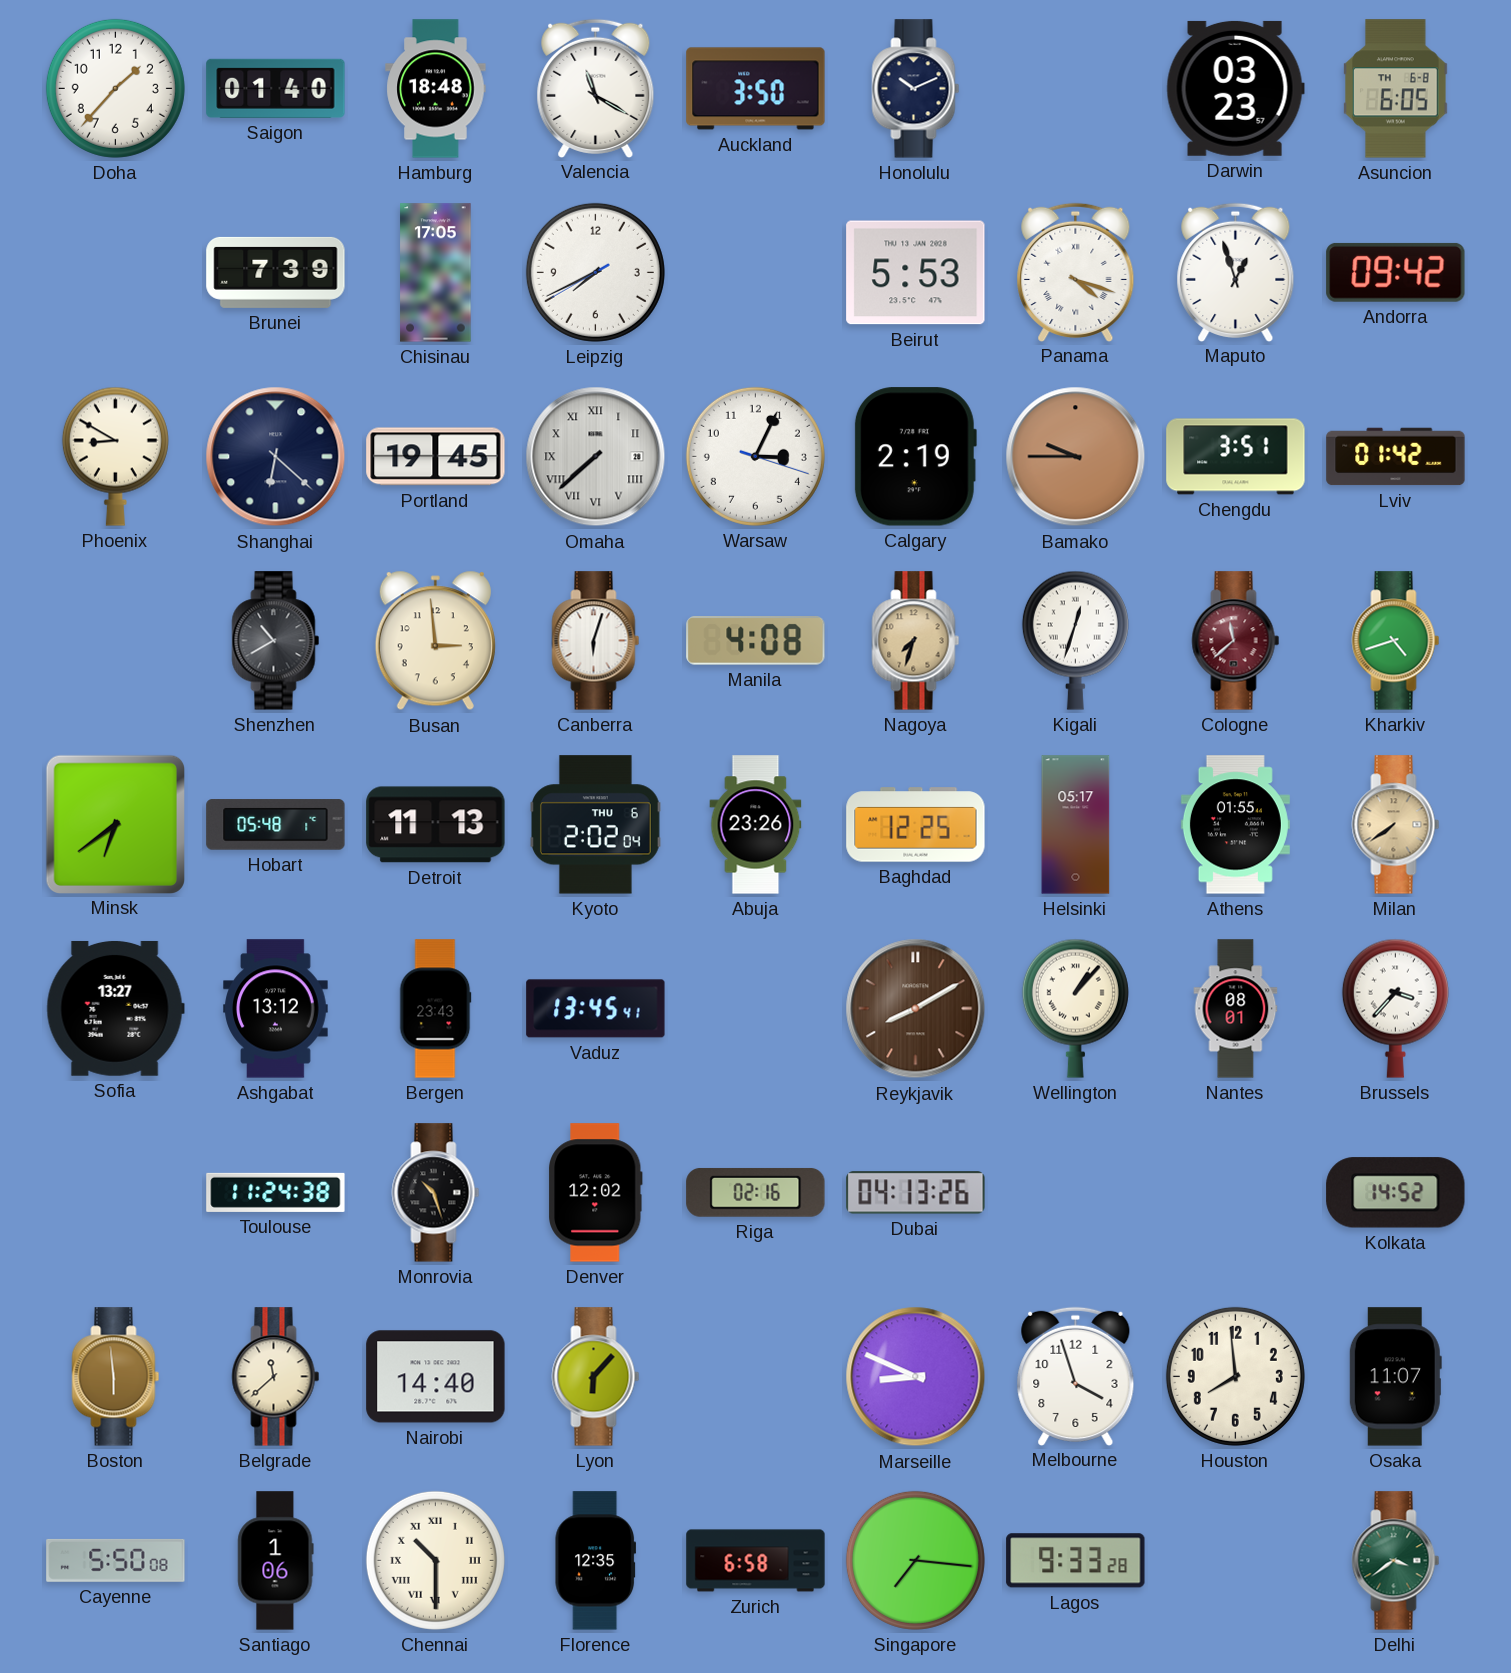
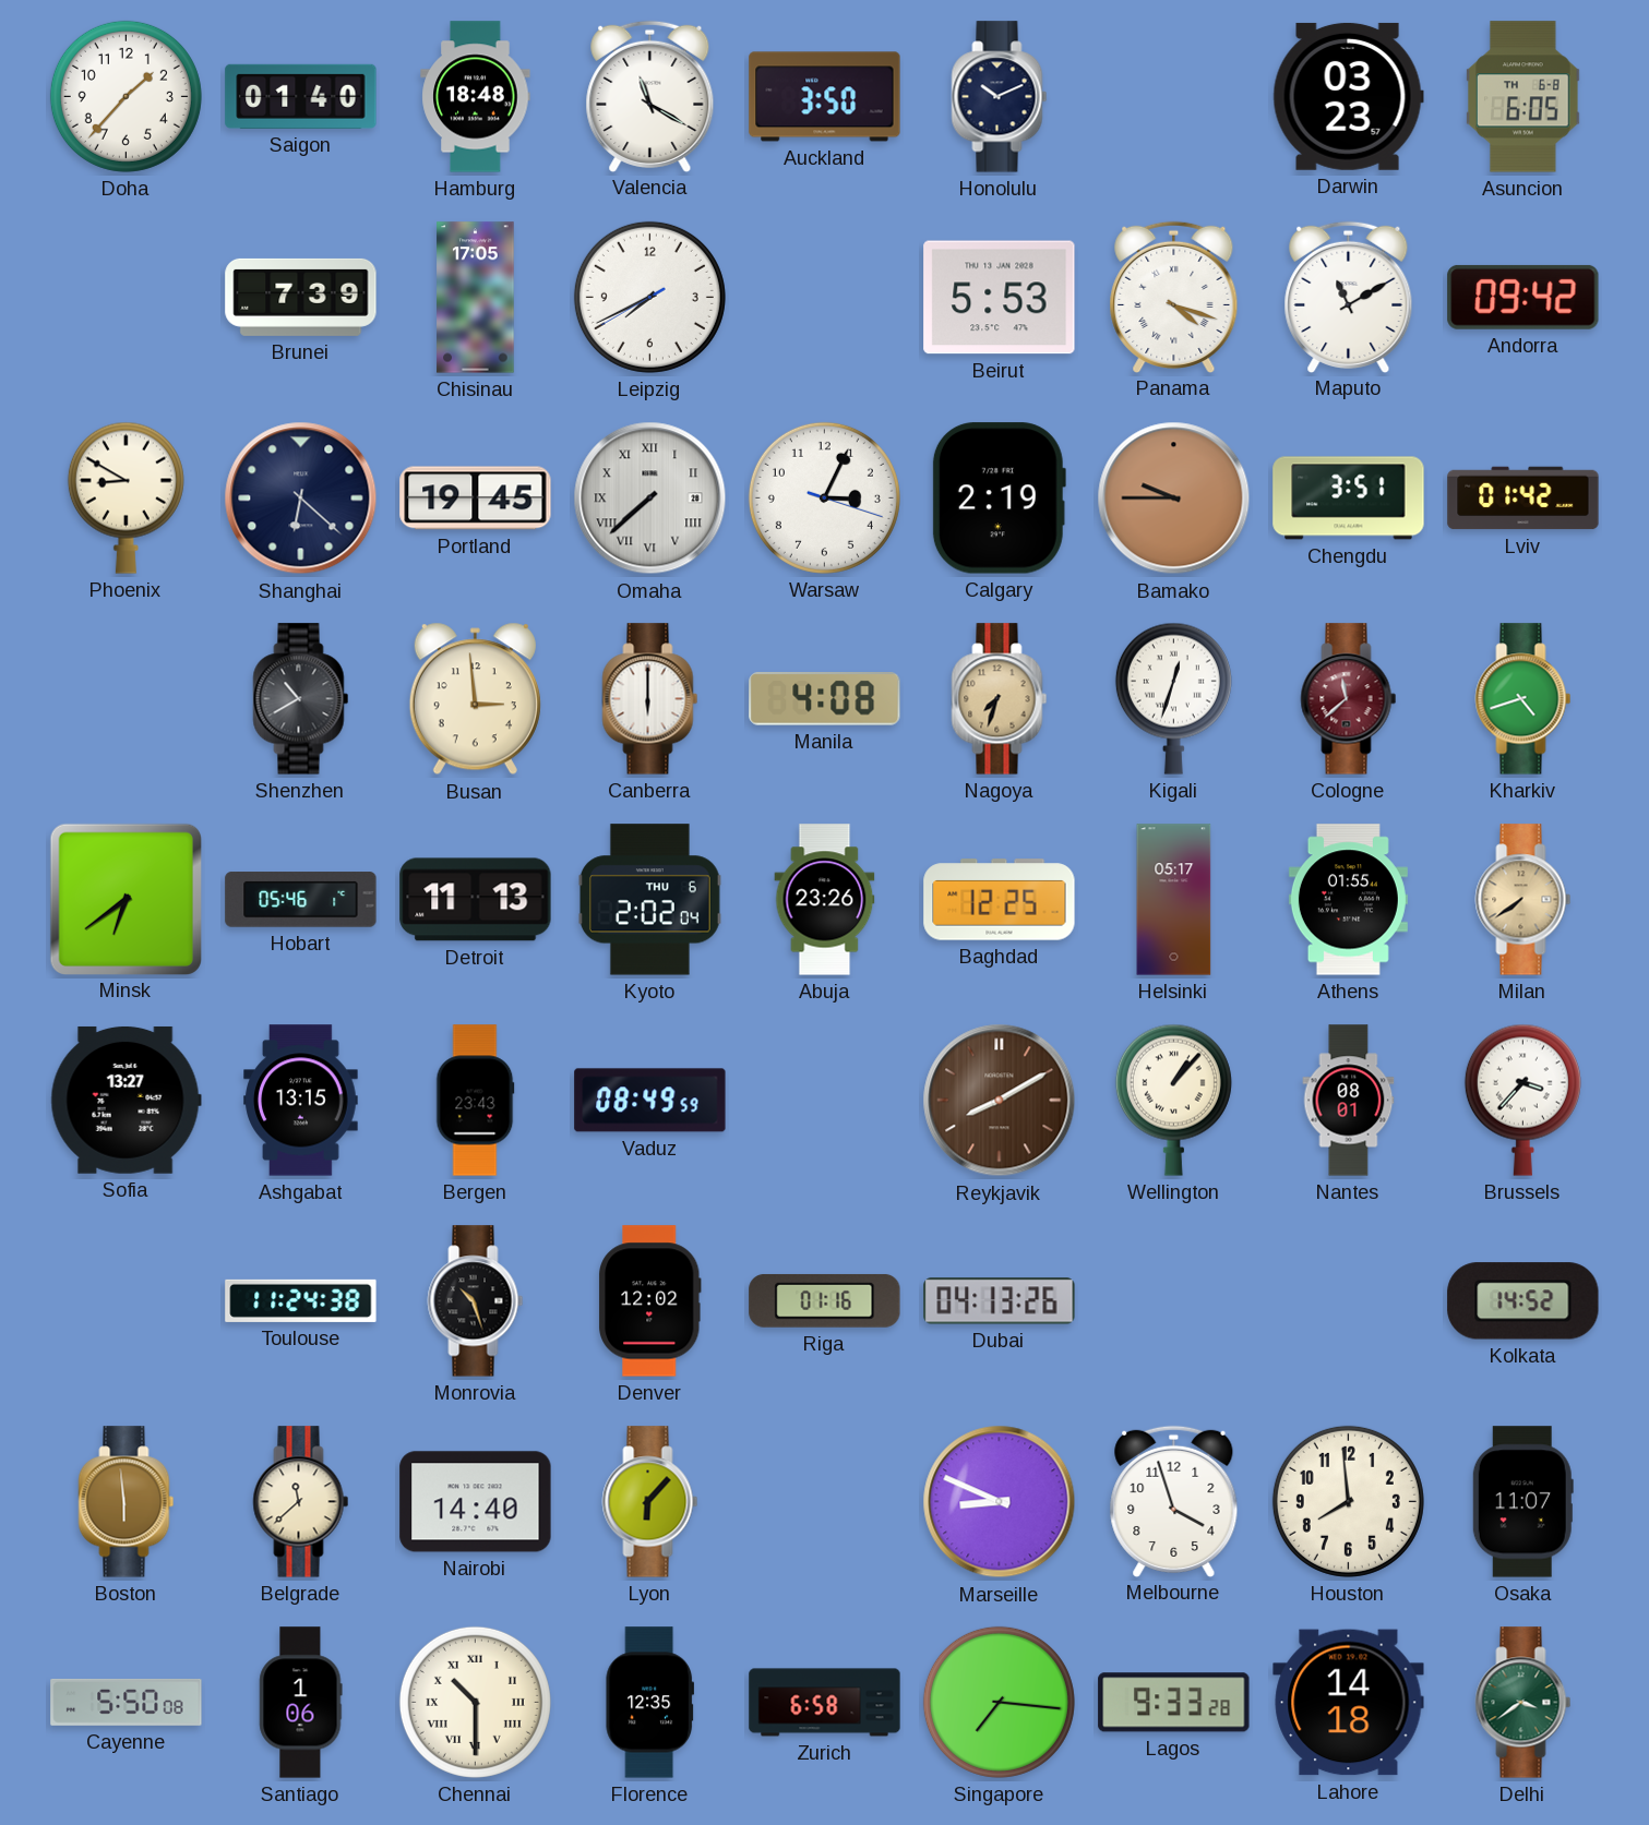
Maputo: 12:57 -> 11:10 (1349, 297)
Canberra: 6:03 -> 6:00 (650, 699)
Hobart: 05:48 -> 05:46 (301, 900)
Ashgabat: 13:12 -> 13:15 (301, 1101)
Vaduz: 13:45 -> 08:49 (650, 1101)
Riga: 02:16 -> 01:16 (825, 1301)
Lahore: none -> 14:18 (1349, 1703)
